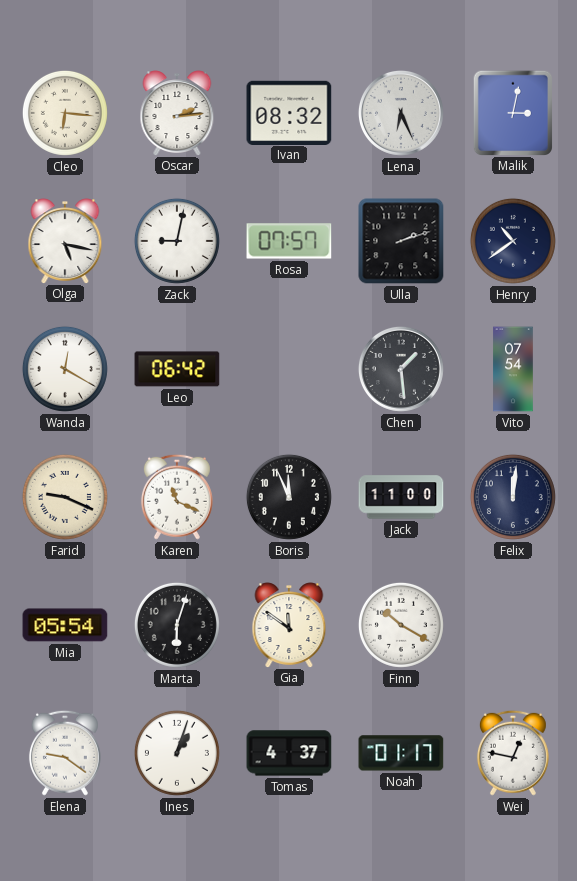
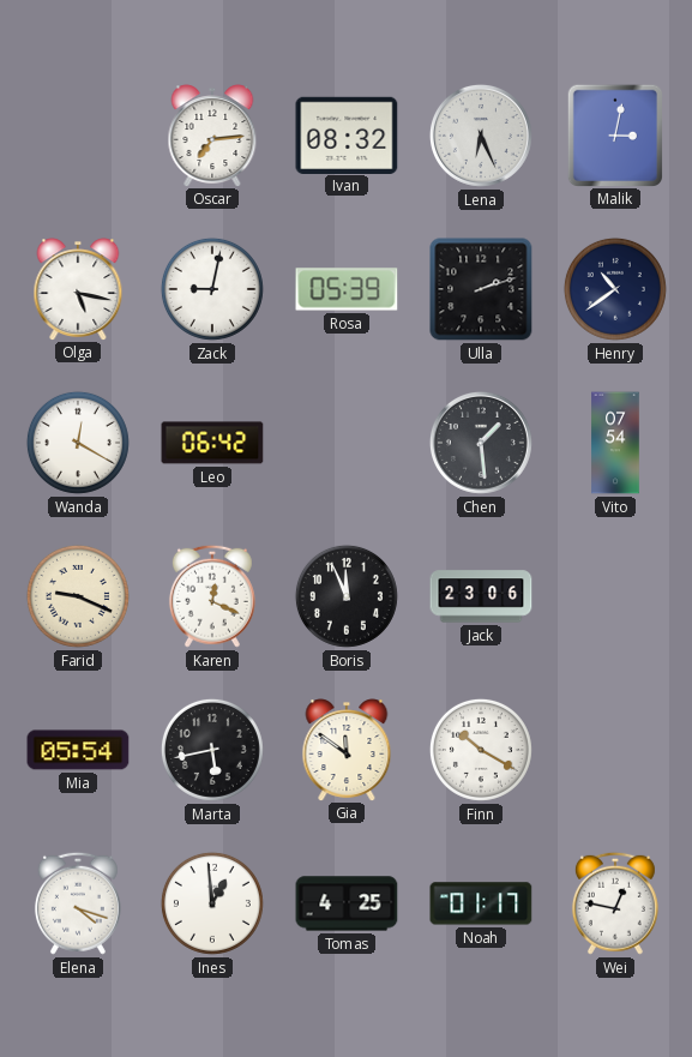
Cleo: 6:16 -> none (65, 113)
Oscar: 2:14 -> 7:14 (212, 136)
Rosa: 07:57 -> 05:39 (347, 289)
Karen: 11:19 -> 12:19 (212, 596)
Jack: 11:00 -> 23:06 (481, 596)
Felix: 12:01 -> none (513, 497)
Marta: 6:03 -> 5:43 (212, 750)
Elena: 9:21 -> 4:18 (78, 903)
Ines: 1:03 -> 12:59 (212, 903)
Tomas: 4:37 -> 4:25 (347, 903)
